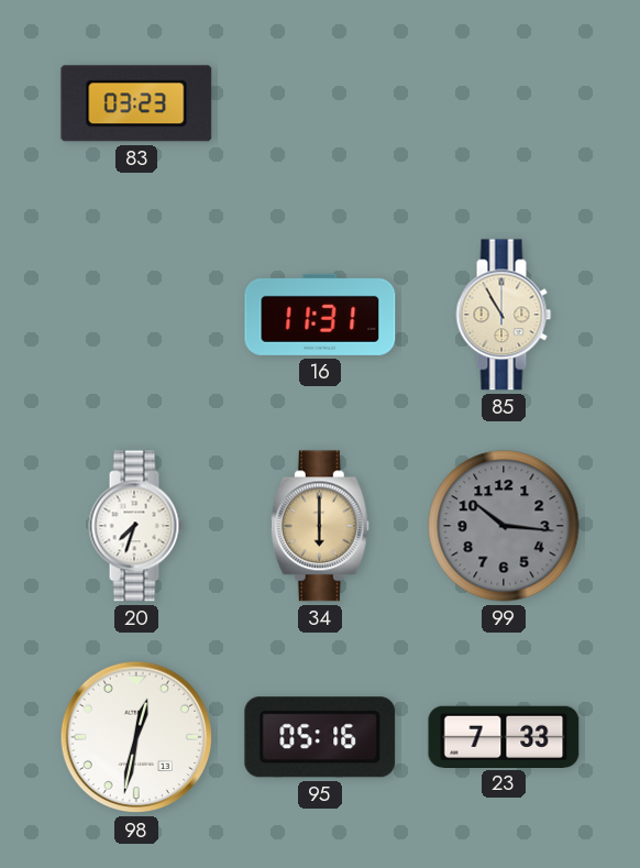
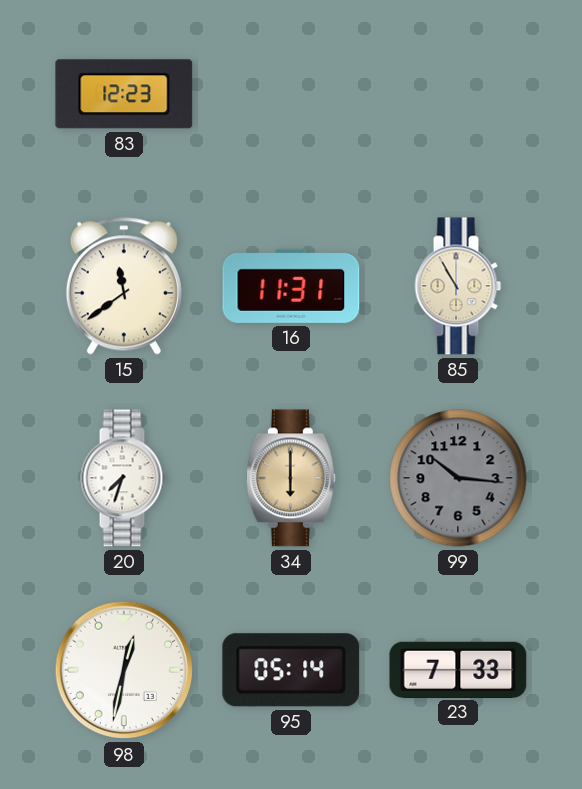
83: 03:23 -> 12:23 (124, 94)
15: none -> 11:39 (124, 286)
95: 05:16 -> 05:14 (291, 670)
